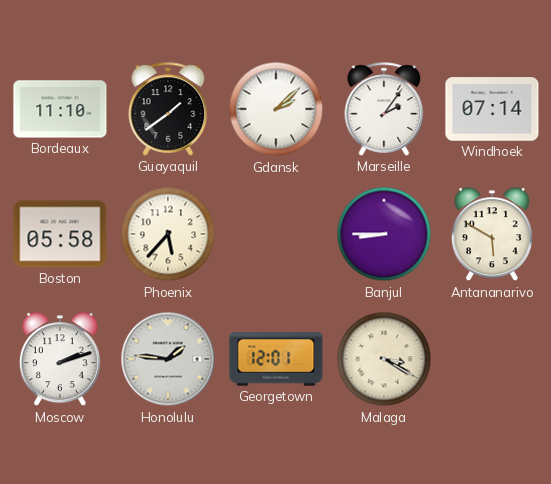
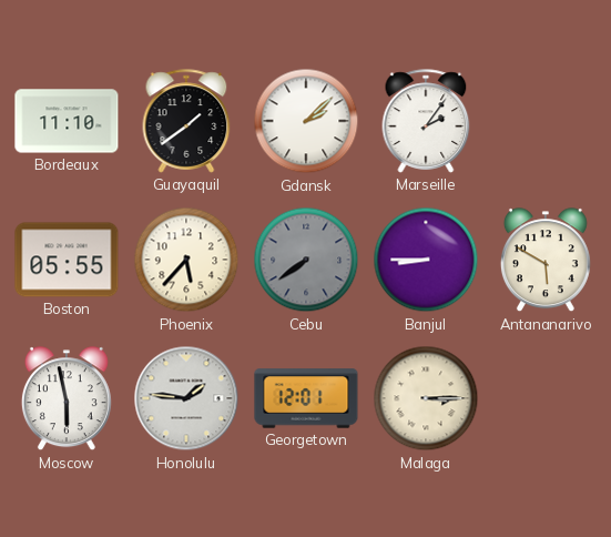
Windhoek: 07:14 -> none (492, 109)
Boston: 05:58 -> 05:55 (67, 260)
Cebu: none -> 7:39 (306, 260)
Moscow: 2:12 -> 5:58 (67, 399)
Malaga: 3:20 -> 3:15 (426, 398)
